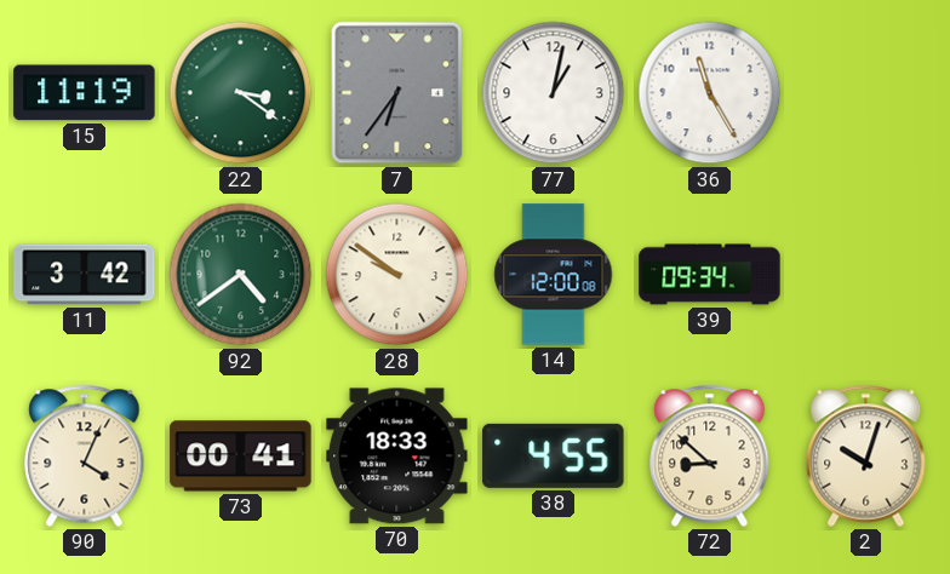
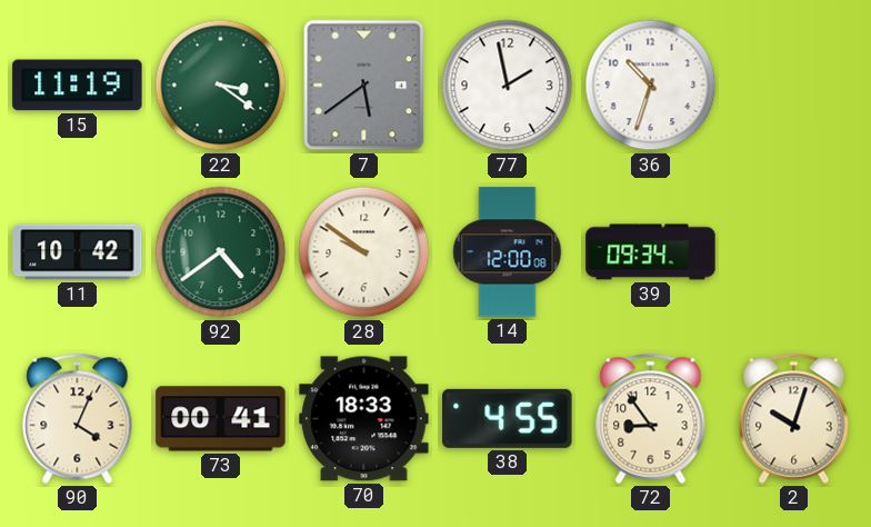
7: 6:36 -> 5:39 (364, 86)
77: 1:02 -> 1:58 (508, 86)
36: 11:25 -> 10:33 (651, 86)
11: 3:42 -> 10:42 (78, 252)
72: 8:52 -> 8:54 (651, 418)
